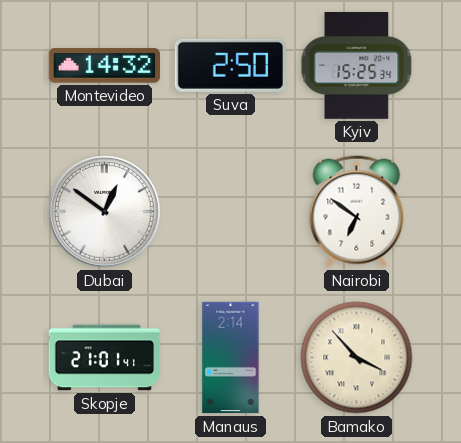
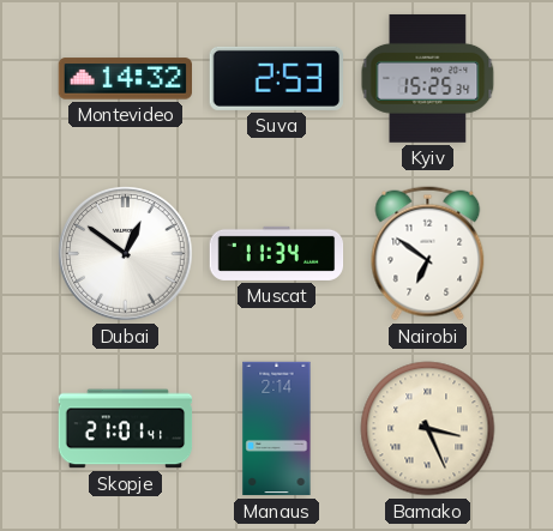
Suva: 2:50 -> 2:53 (276, 78)
Muscat: none -> 11:34 (277, 253)
Bamako: 3:53 -> 3:26 (428, 429)
